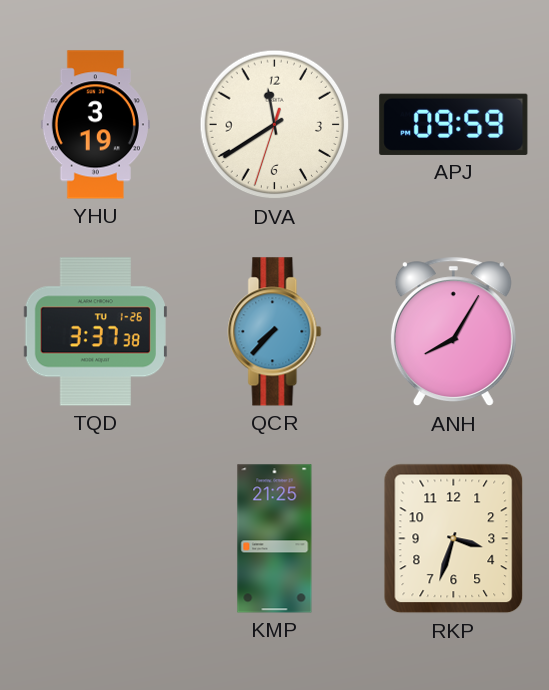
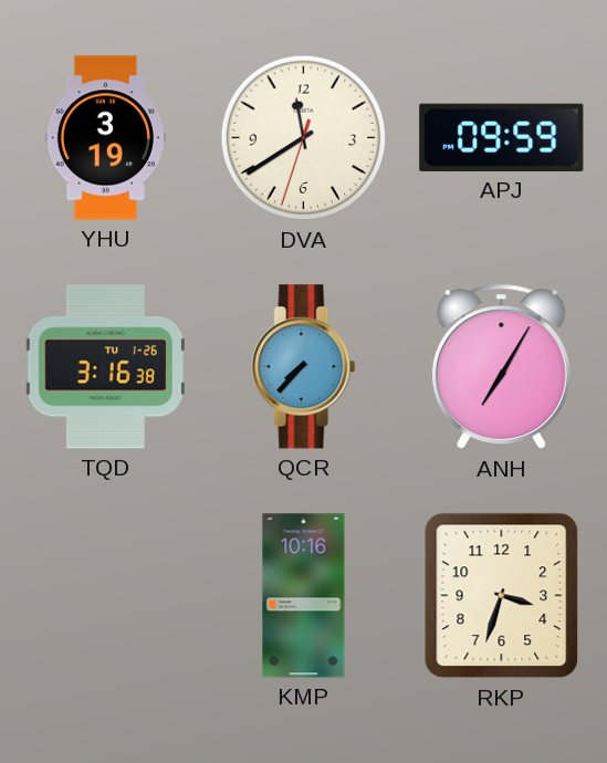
TQD: 3:37 -> 3:16 (105, 367)
ANH: 8:05 -> 7:05 (501, 367)
KMP: 21:25 -> 10:16 (304, 596)
